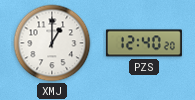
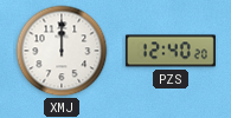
XMJ: 1:00 -> 12:00 (62, 51)
